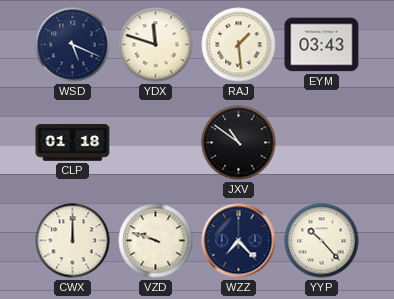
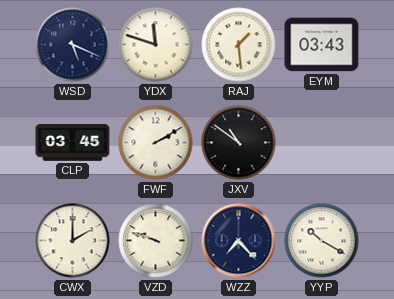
CLP: 01:18 -> 03:45 (73, 143)
FWF: none -> 2:10 (156, 143)
CWX: 12:00 -> 2:00 (73, 241)
YYP: 10:23 -> 10:20 (322, 241)
